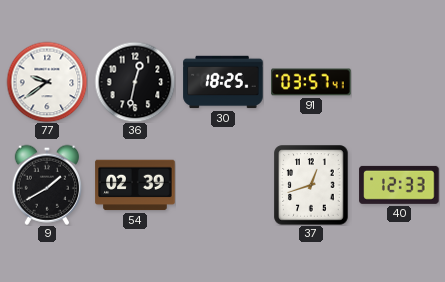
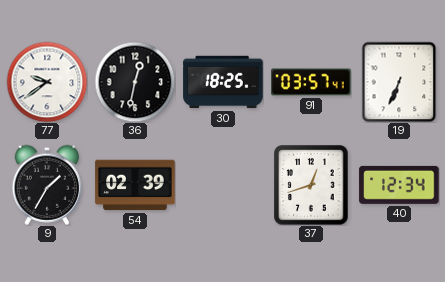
19: none -> 6:34 (399, 82)
9: 1:40 -> 1:35 (46, 185)
40: 12:33 -> 12:34 (399, 185)
